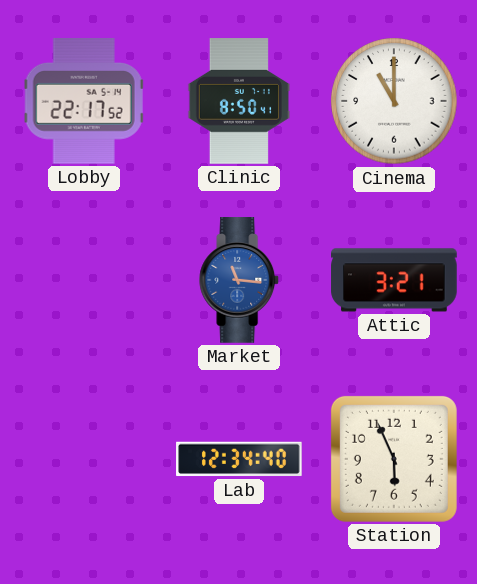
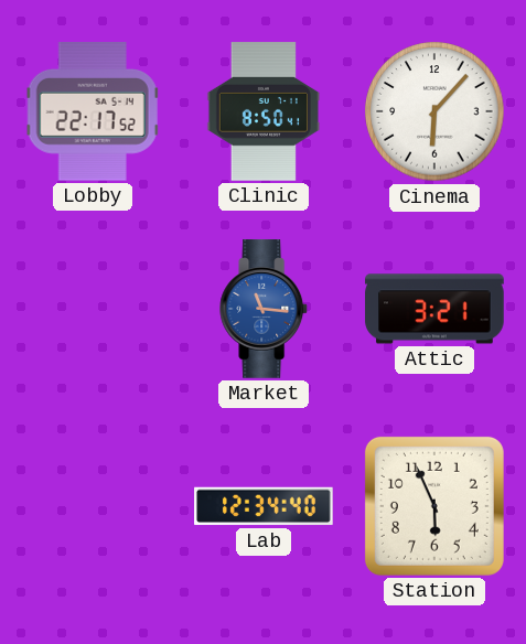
Cinema: 11:00 -> 6:07 (434, 111)
